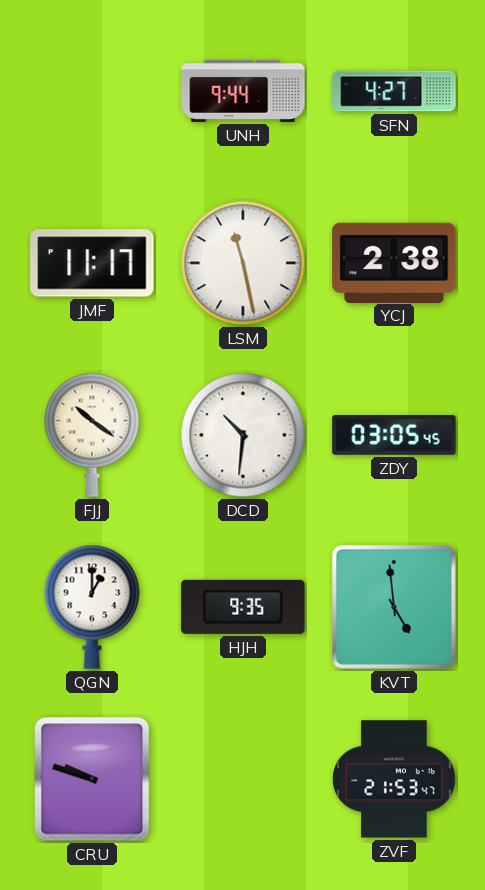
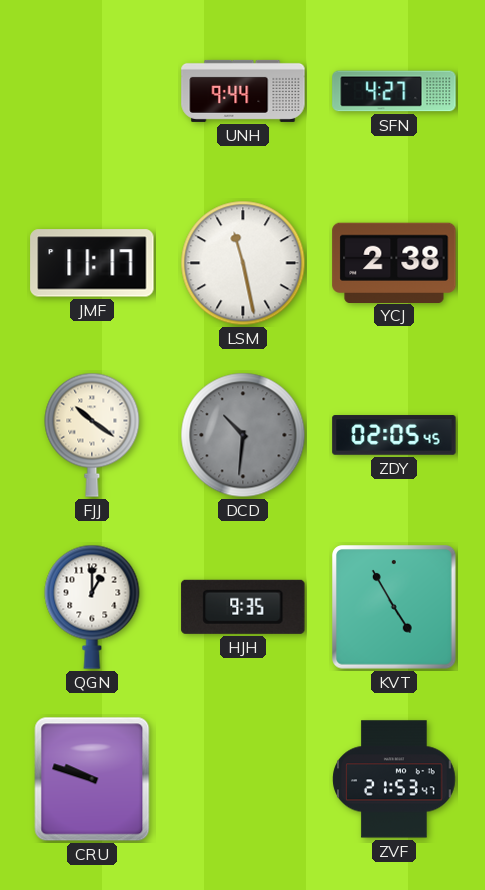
DCD dial: white -> grey (243, 435)
ZDY: 03:05 -> 02:05 (394, 435)
KVT: 4:59 -> 4:55 (394, 607)
